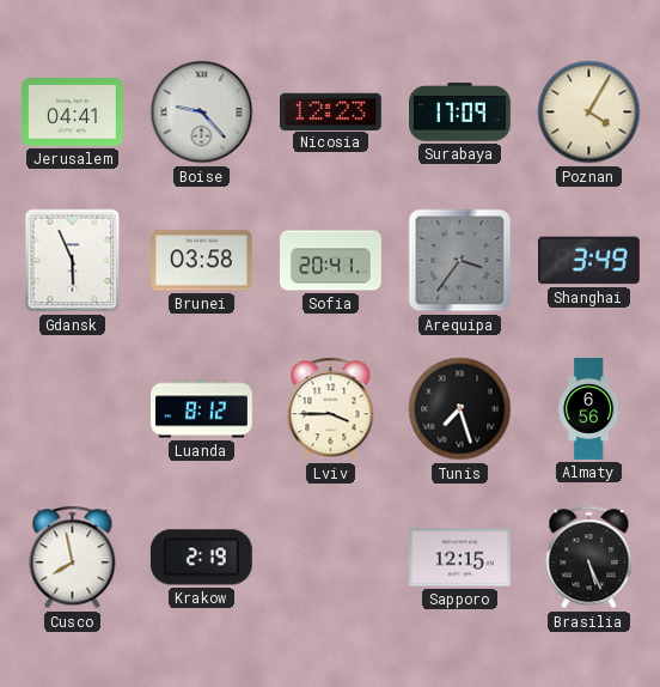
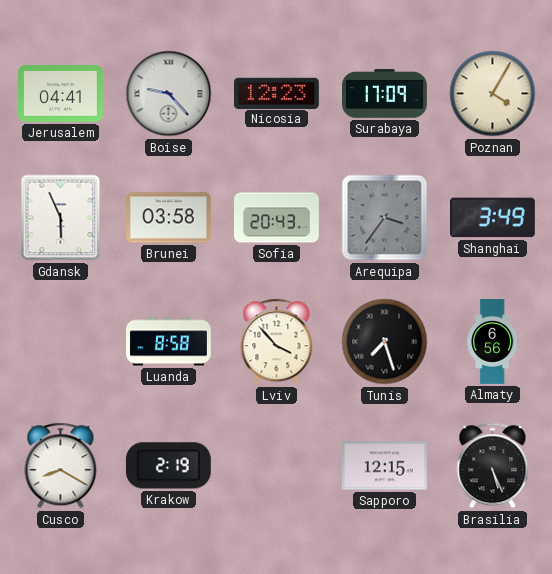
Sofia: 20:41 -> 20:43 (277, 218)
Luanda: 8:12 -> 8:58 (169, 342)
Lviv: 3:45 -> 3:53 (277, 342)
Cusco: 7:58 -> 8:20 (61, 466)
